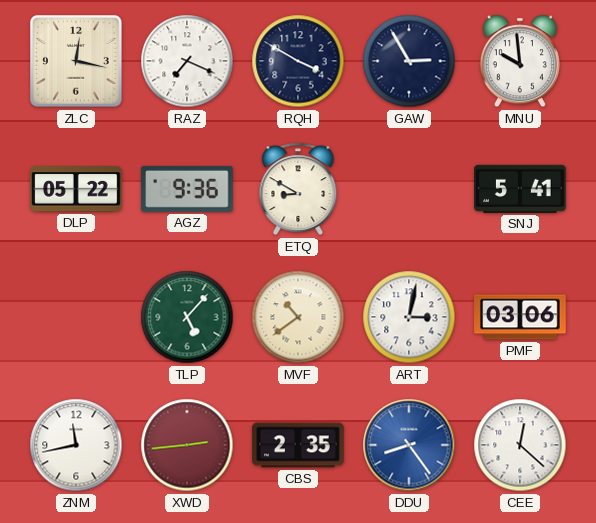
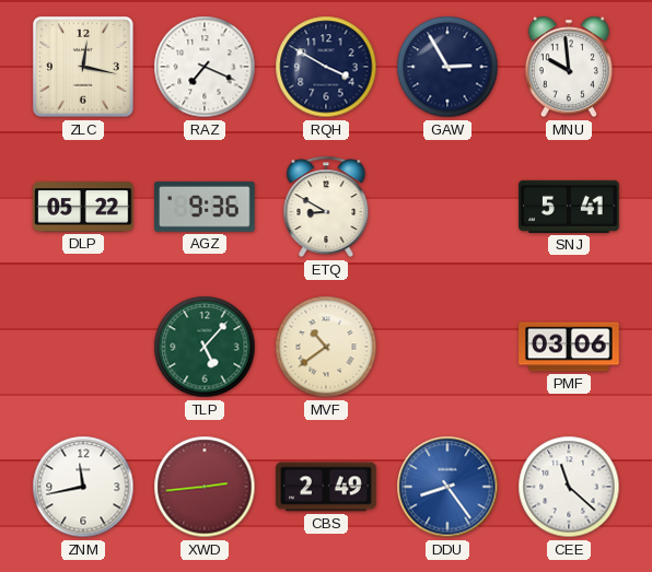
ART: 3:02 -> none (409, 317)
CBS: 2:35 -> 2:49 (326, 487)
CEE: 12:22 -> 11:22 (569, 487)
